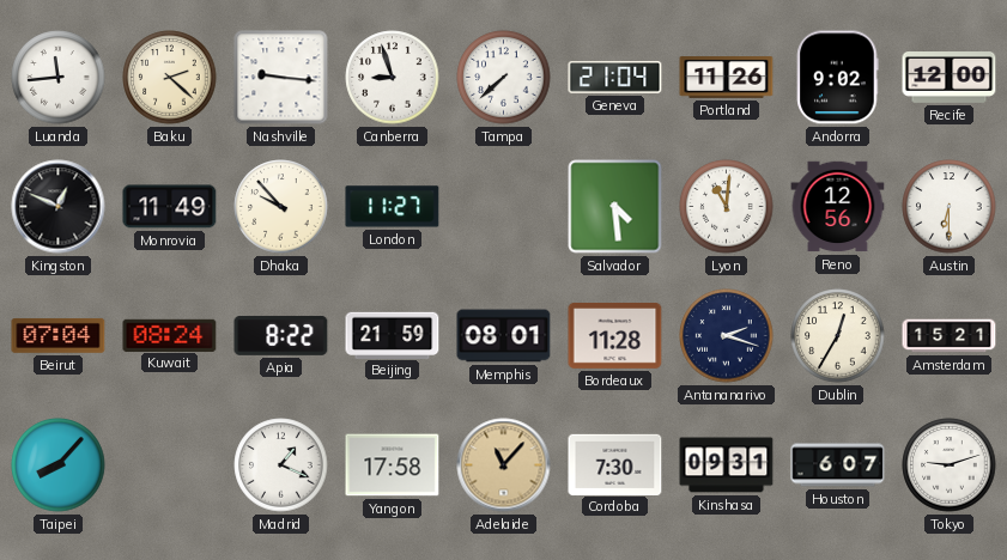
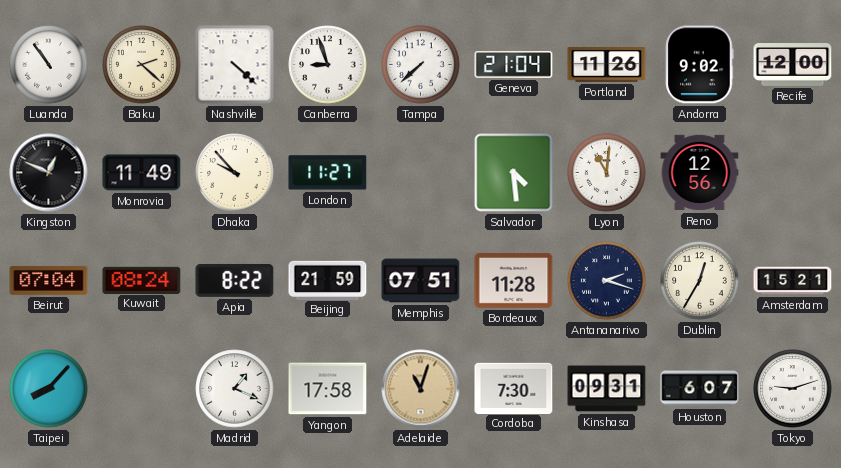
Luanda: 11:44 -> 10:54 (49, 65)
Nashville: 9:16 -> 4:22 (235, 65)
Austin: 6:30 -> none (950, 207)
Memphis: 08:01 -> 07:51 (421, 281)
Adelaide: 11:07 -> 11:03 (421, 389)
